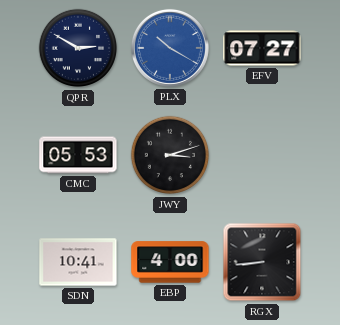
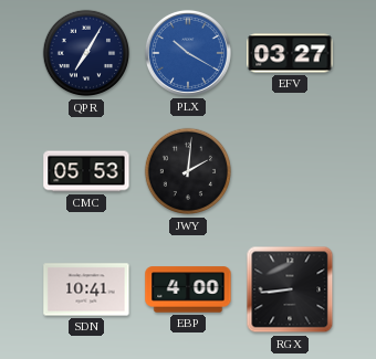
QPR: 2:50 -> 7:05 (86, 53)
EFV: 07:27 -> 03:27 (290, 53)
JWY: 3:12 -> 2:01 (188, 171)
